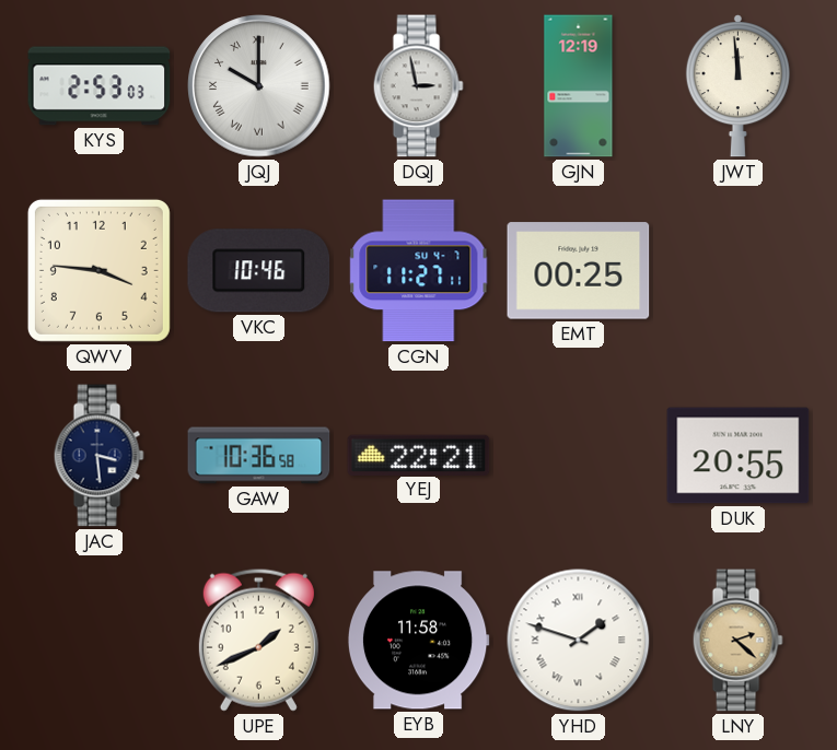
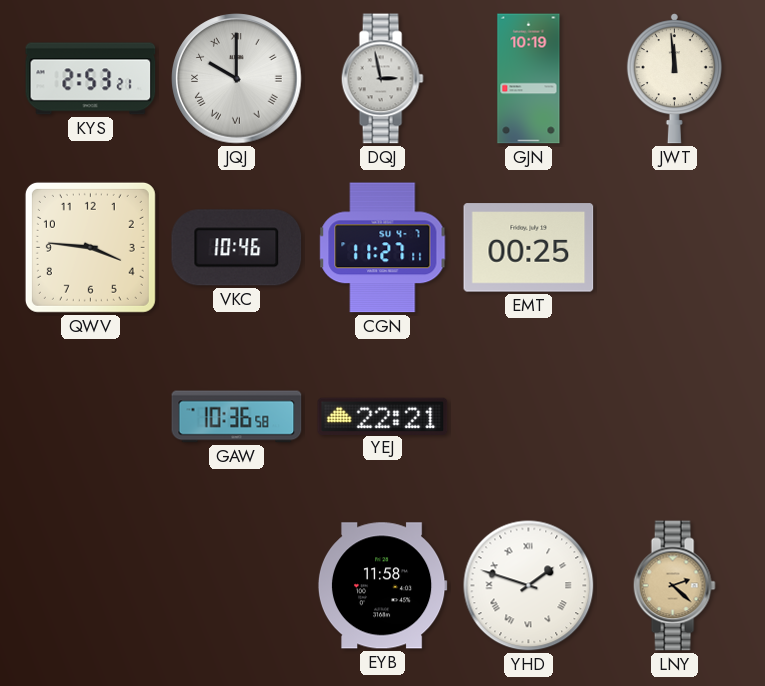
KYS: 2:53:03 -> 2:53:21 (91, 79)
GJN: 12:19 -> 10:19 (529, 79)
JAC: 3:29 -> none (98, 456)
DUK: 20:55 -> none (739, 456)
UPE: 1:41 -> none (258, 640)
